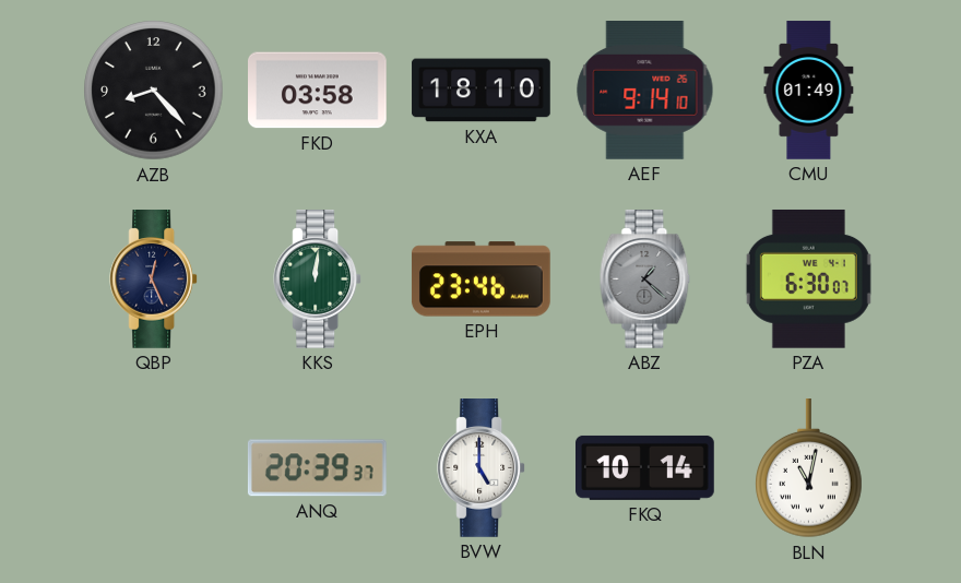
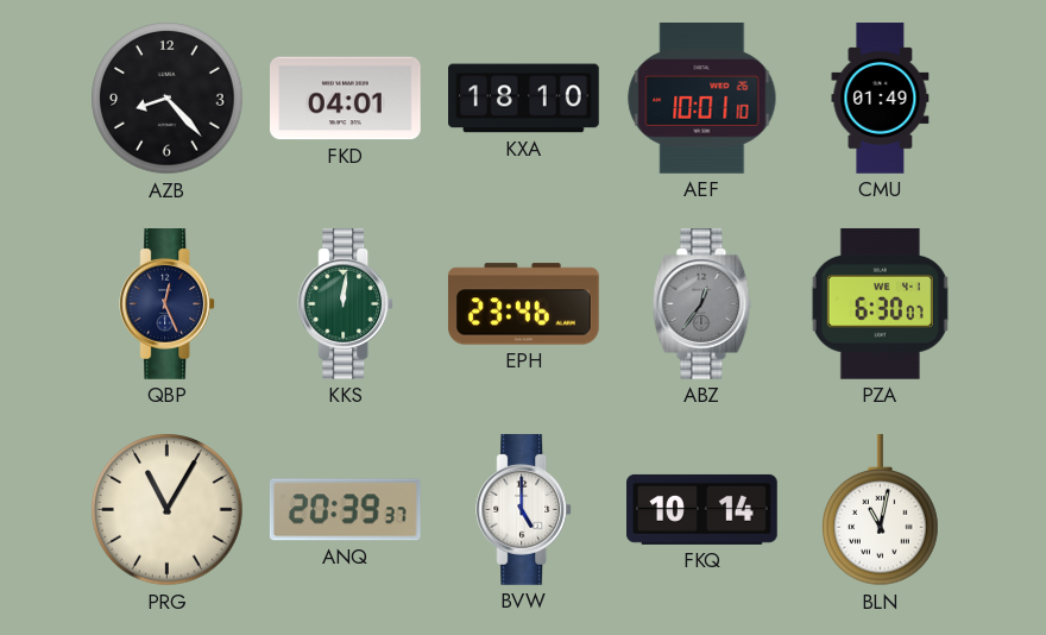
FKD: 03:58 -> 04:01 (346, 99)
AEF: 9:14 -> 10:01 (702, 99)
ABZ: 1:22 -> 12:36 (702, 304)
PRG: none -> 11:05 (168, 510)
